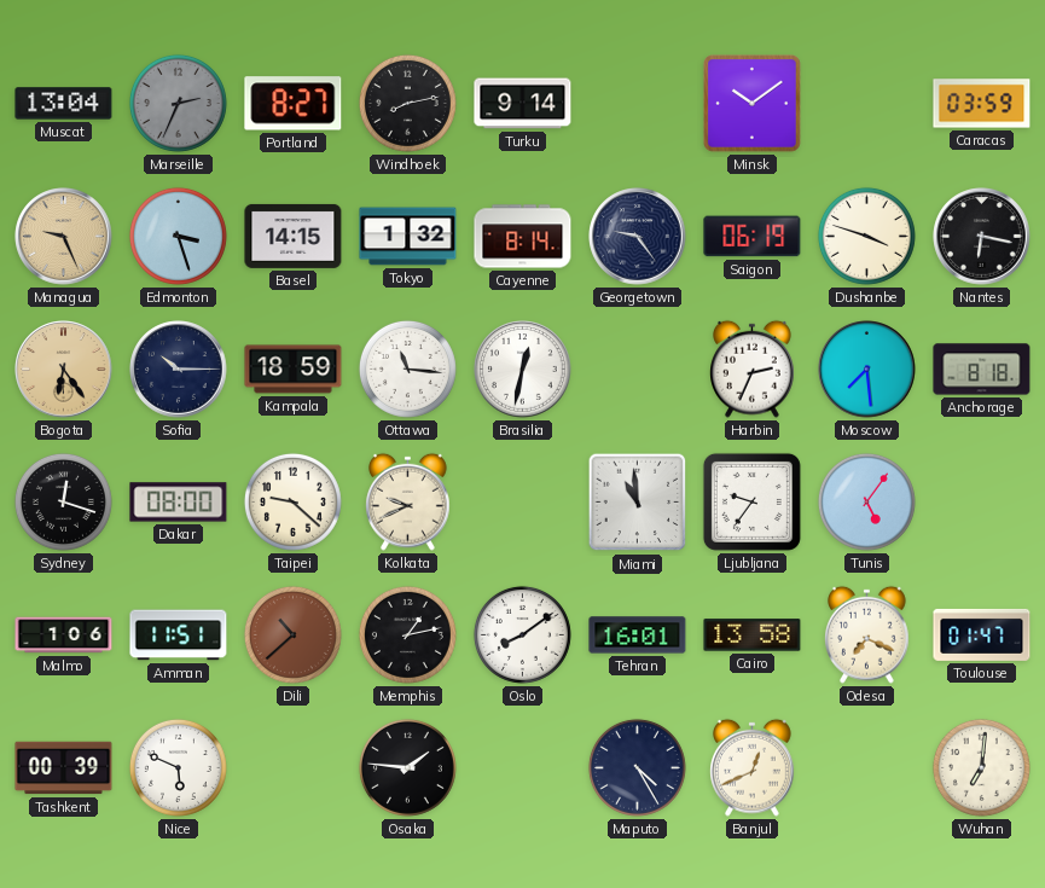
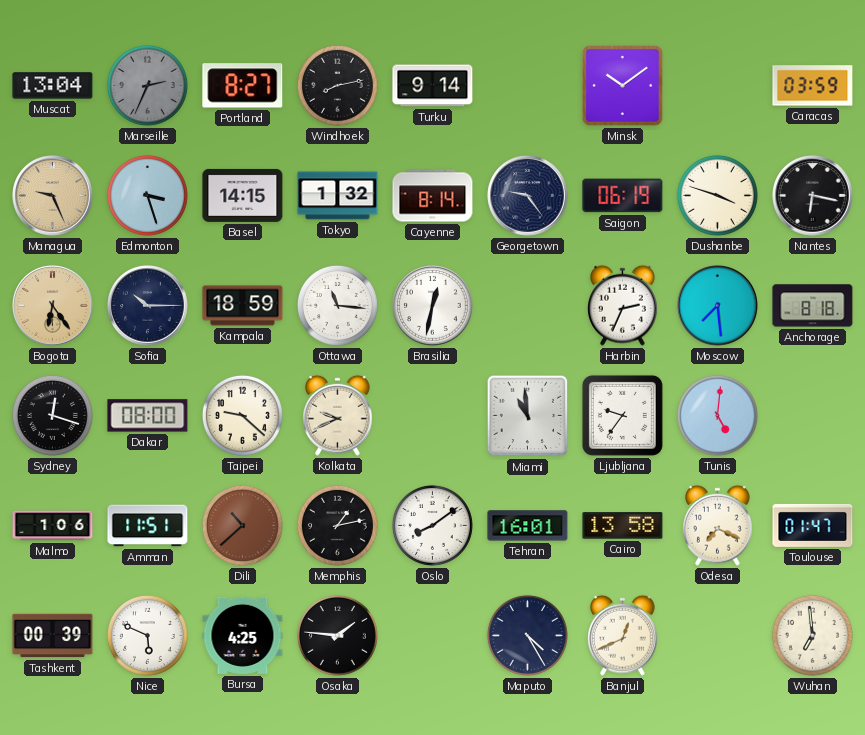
Tunis: 5:06 -> 5:01 (717, 415)
Bursa: none -> 4:25 (243, 635)
Wuhan: 7:01 -> 6:59 (812, 635)
